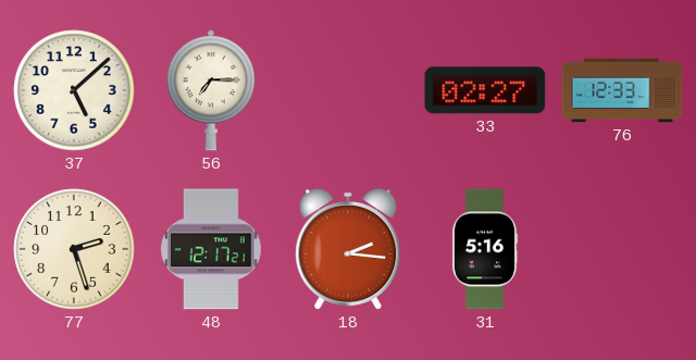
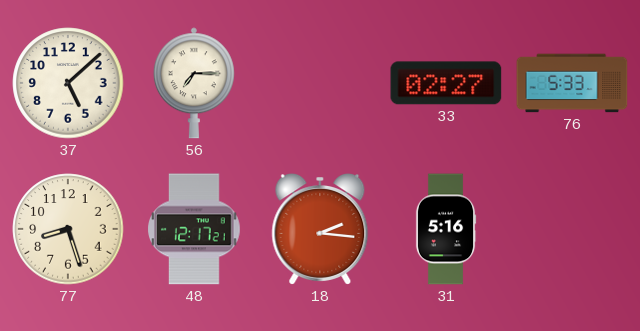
76: 12:33 -> 5:33 (572, 83)
77: 2:27 -> 8:27 (68, 229)
